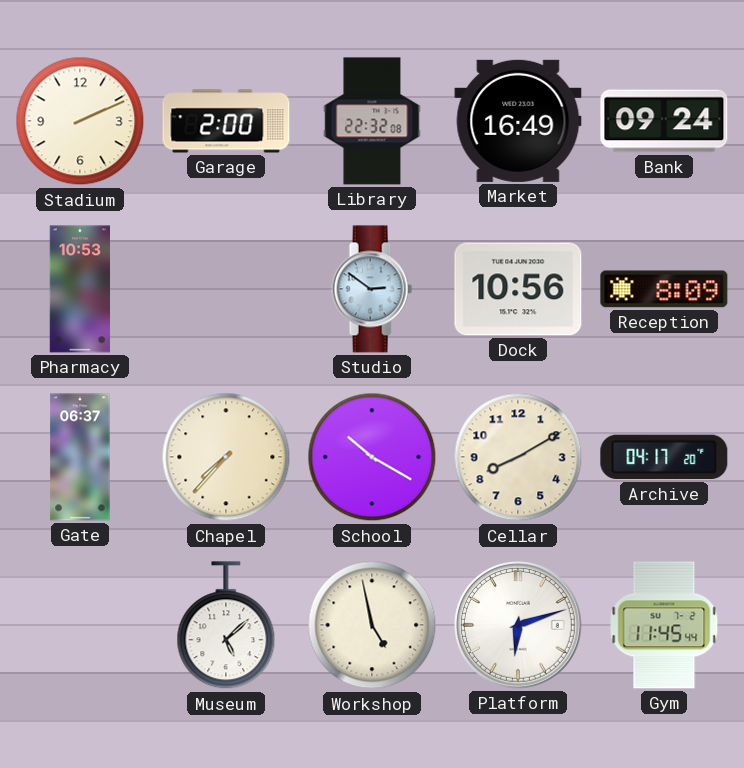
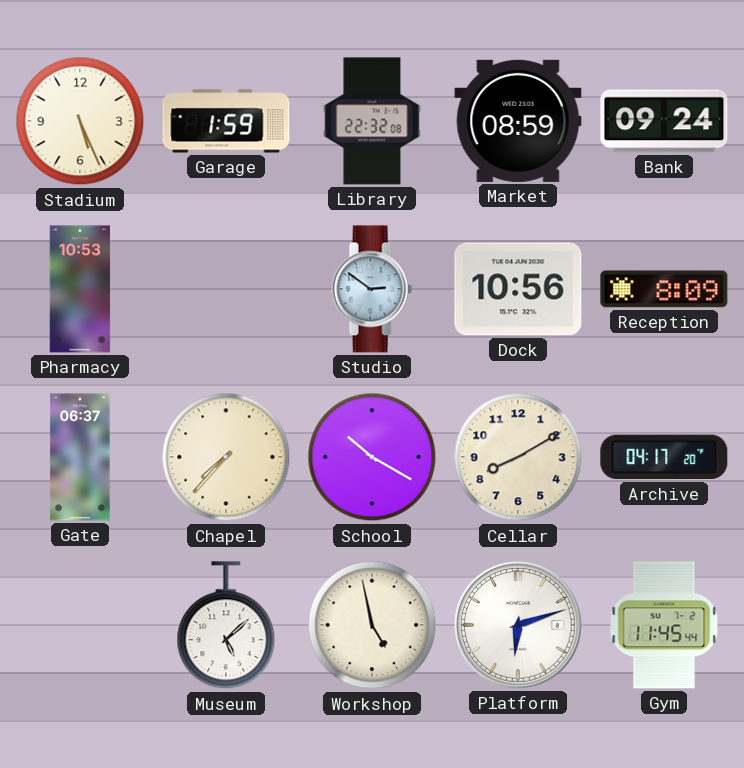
Stadium: 2:11 -> 5:26 (80, 121)
Garage: 2:00 -> 1:59 (226, 121)
Market: 16:49 -> 08:59 (518, 121)
